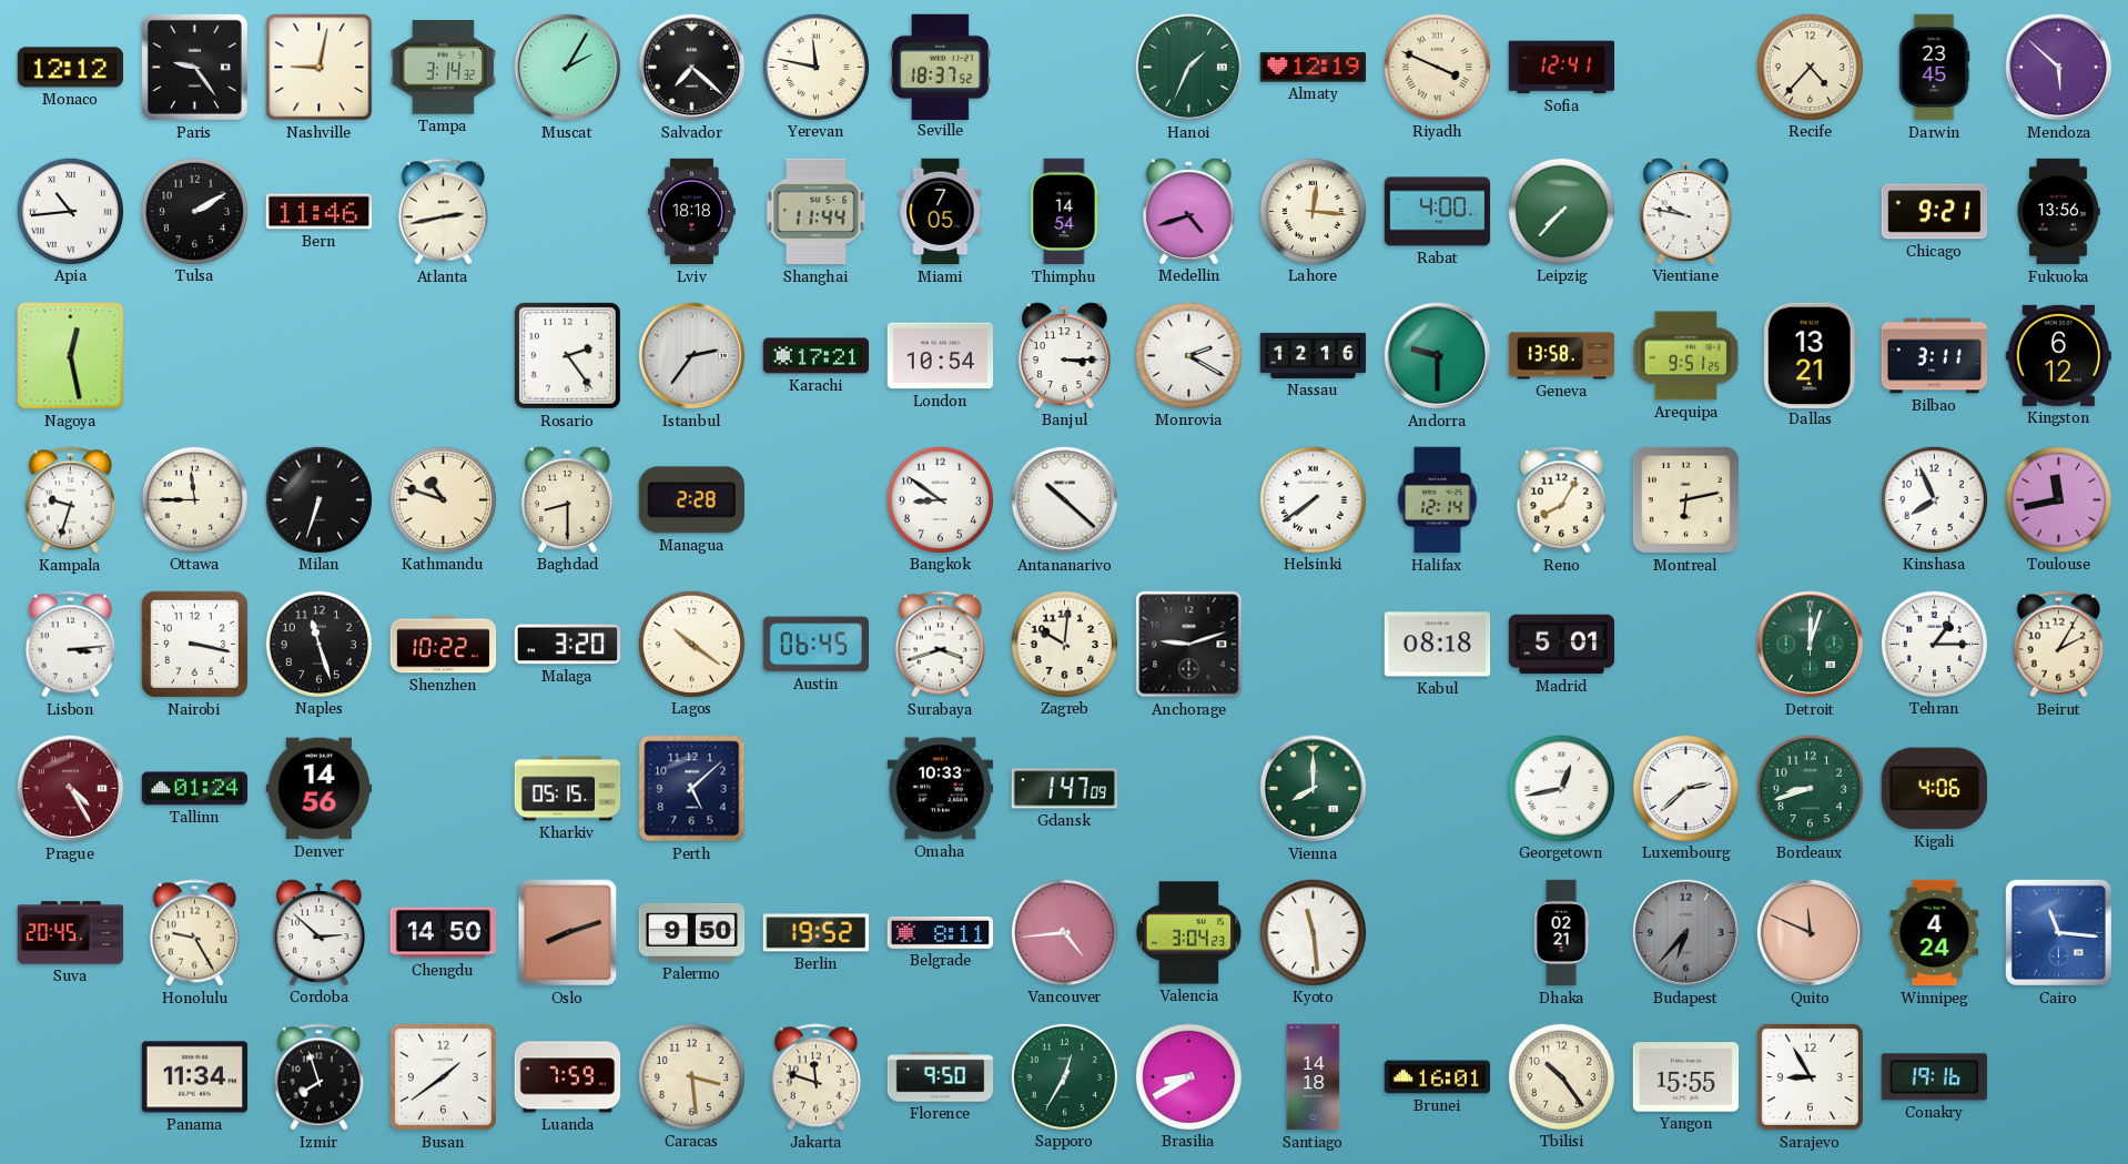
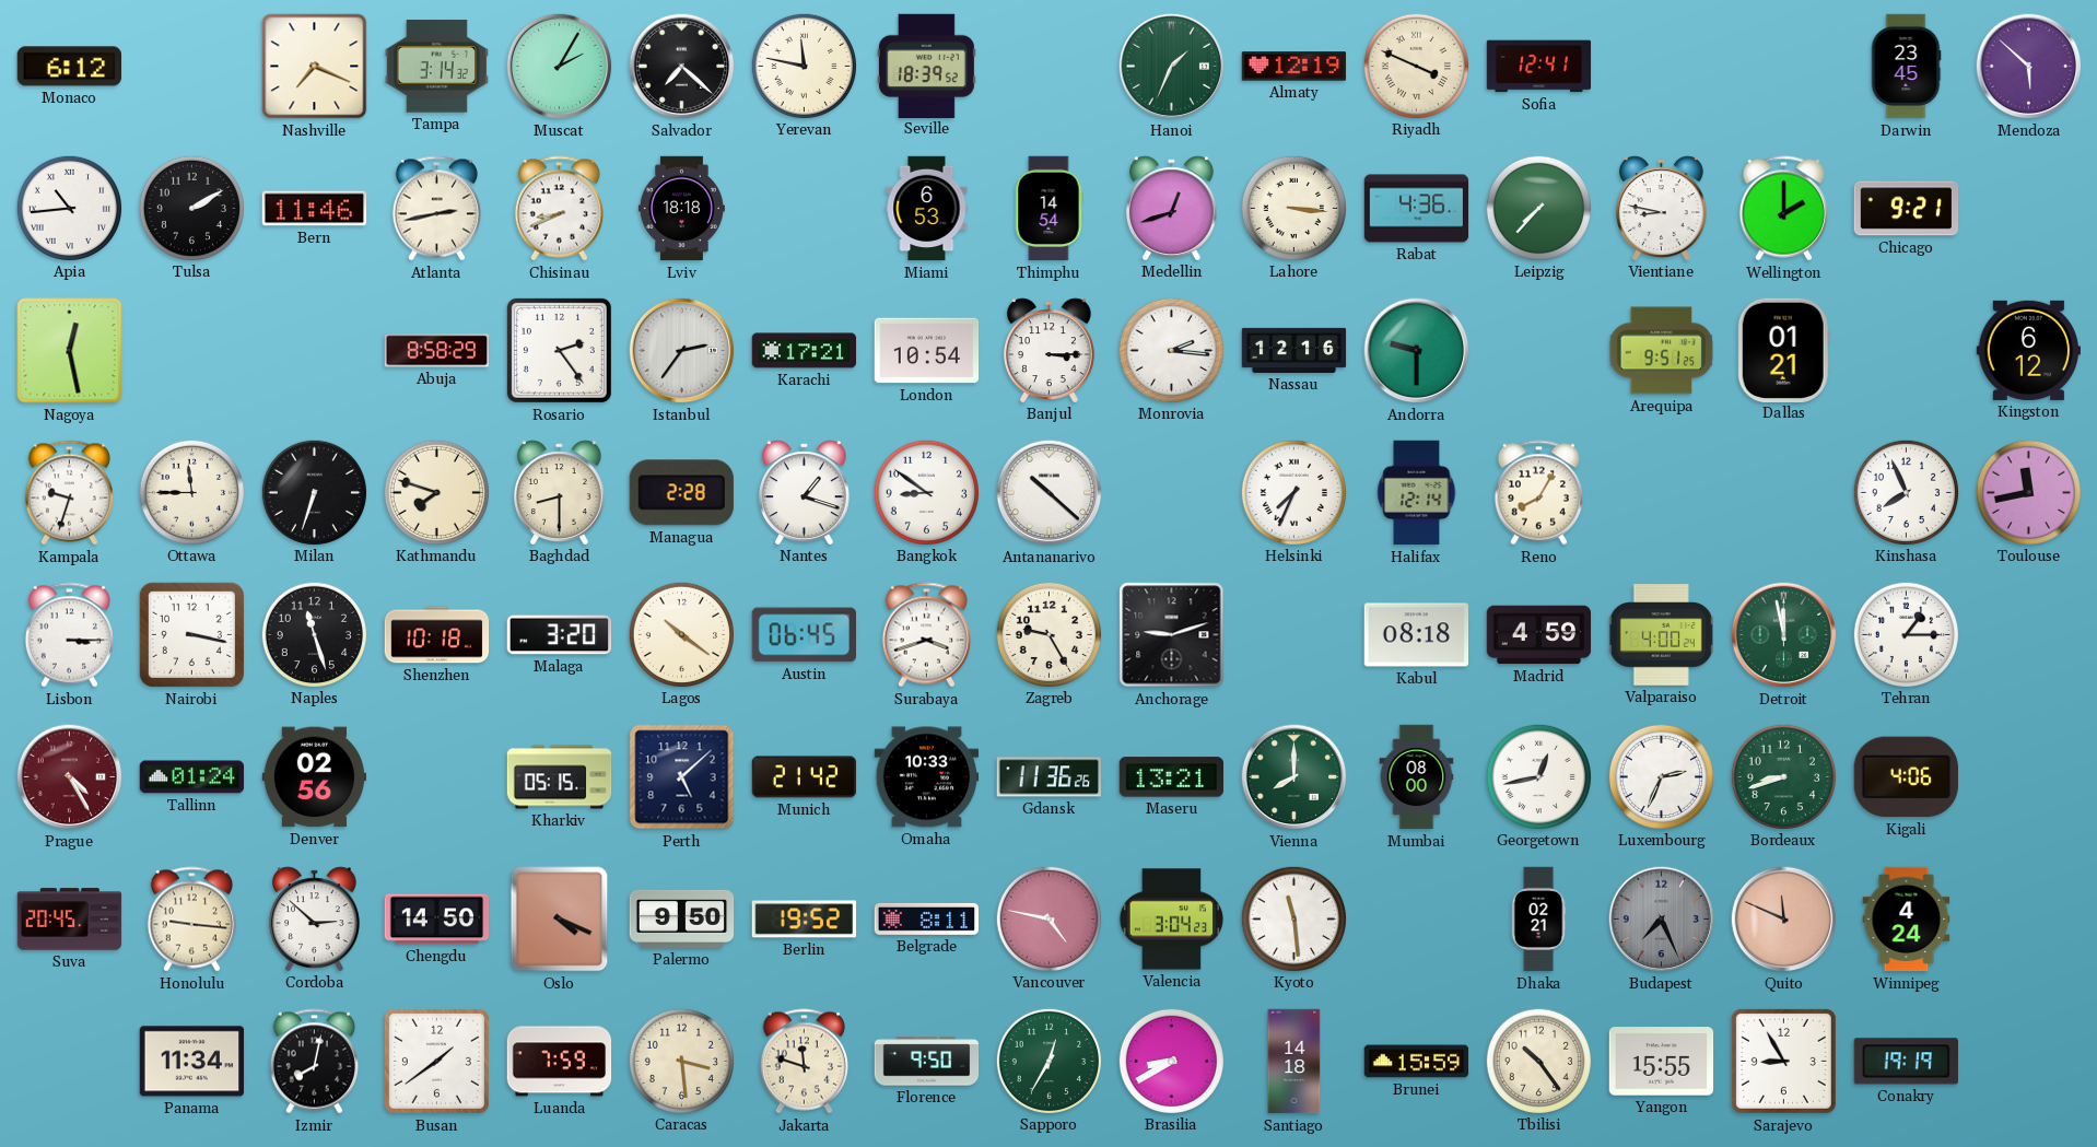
Monaco: 12:12 -> 6:12 (69, 67)
Paris: 9:24 -> none (194, 67)
Nashville: 9:02 -> 7:19 (315, 67)
Seville: 18:37 -> 18:39 (926, 66)
Recife: 4:37 -> none (1810, 67)
Chisinau: none -> 8:41 (559, 209)
Shanghai: 11:44 -> none (817, 212)
Miami: 7:05 -> 6:53 (927, 209)
Medellin: 4:42 -> 12:42 (1171, 208)
Lahore: 12:16 -> 3:16 (1293, 208)
Rabat: 4:00 -> 4:36 (1417, 209)
Vientiane: 9:47 -> 8:47 (1661, 208)
Wellington: none -> 2:00 (1783, 209)
Fukuoka: 13:56 -> none (2058, 212)
Abuja: none -> 8:58 (437, 351)
Monrovia: 2:20 -> 2:16 (1171, 350)
Geneva: 13:58 -> none (1562, 356)
Dallas: 13:21 -> 01:21 (1783, 350)
Bilbao: 3:11 -> none (1935, 356)
Kathmandu: 10:48 -> 7:48 (436, 492)
Nantes: none -> 1:18 (804, 492)
Helsinki: 7:39 -> 7:34 (1293, 492)
Montreal: 6:13 -> none (1685, 499)
Lisbon: 3:14 -> 3:15 (69, 635)
Shenzhen: 10:22 -> 10:18 (437, 635)
Zagreb: 10:01 -> 9:25 (1048, 634)
Madrid: 5:01 -> 4:59 (1539, 635)
Valparaiso: none -> 4:00 (1662, 635)
Detroit: 12:03 -> 11:58 (1784, 635)
Beirut: 2:05 -> none (2058, 645)
Denver: 14:56 -> 02:56 (315, 777)
Munich: none -> 21:42 (805, 777)
Gdansk: 1:47 -> 11:36 (1048, 777)
Maseru: none -> 13:21 (1171, 777)
Mumbai: none -> 08:00 (1417, 777)
Luxembourg: 2:38 -> 2:34 (1661, 776)
Honolulu: 9:25 -> 9:16 (191, 920)
Oslo: 8:12 -> 4:19 (560, 920)
Vancouver: 4:44 -> 4:47 (1048, 918)
Budapest: 6:37 -> 7:26 (1662, 920)
Cairo: 11:16 -> none (2058, 932)
Izmir: 7:57 -> 8:02 (314, 1062)
Brunei: 16:01 -> 15:59 (1417, 1062)
Conakry: 19:16 -> 19:19 (1906, 1062)
